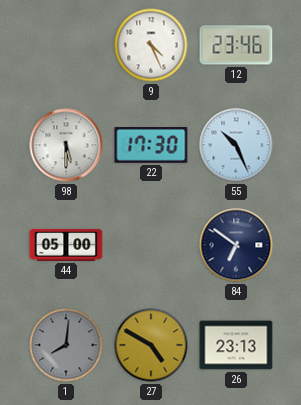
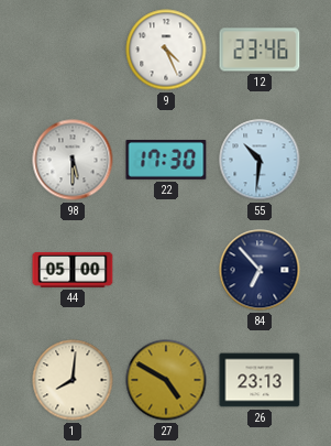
55: 10:26 -> 10:31 (260, 160)
84: 6:51 -> 6:53 (260, 270)
1 dial: grey -> cream (73, 380)
